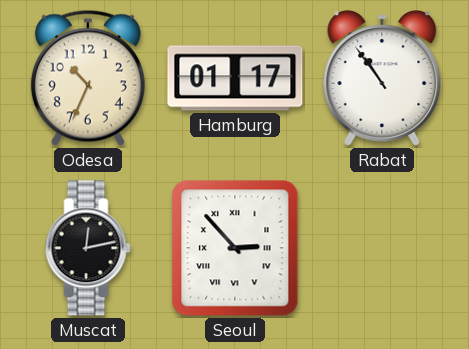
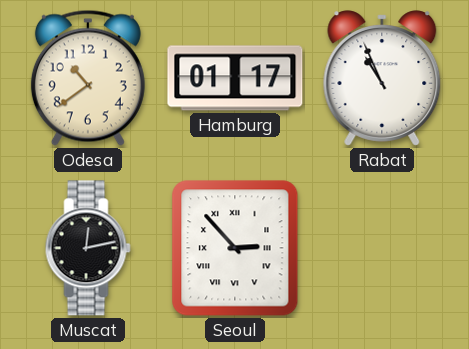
Odesa: 10:34 -> 10:39 (88, 78)
Rabat: 10:54 -> 10:56 (382, 78)
